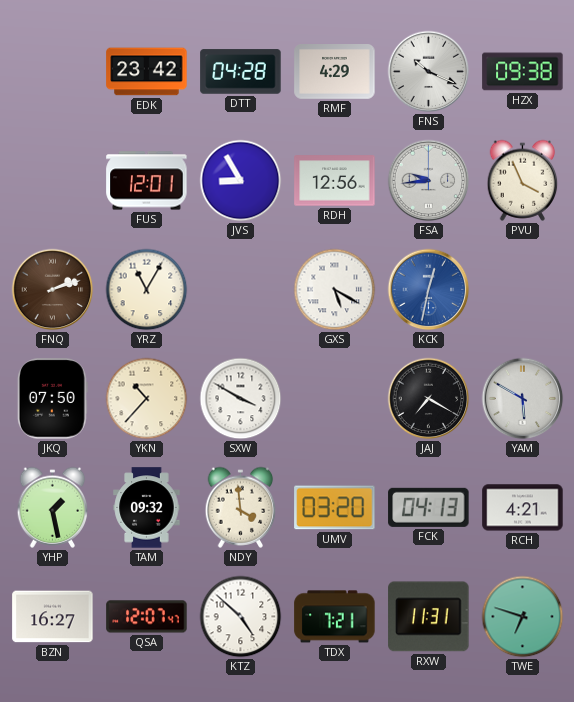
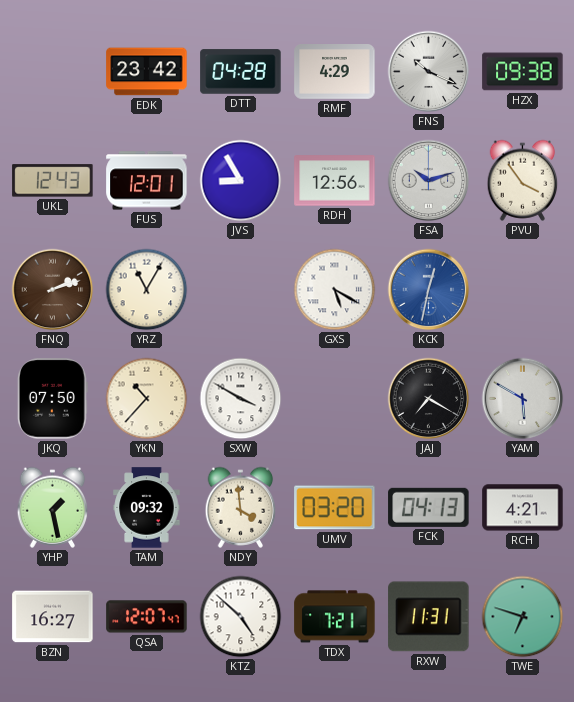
UKL: none -> 12:43 (53, 181)
FSA: 9:44 -> 10:12 (429, 181)
PVU: 3:56 -> 3:54 (523, 180)
